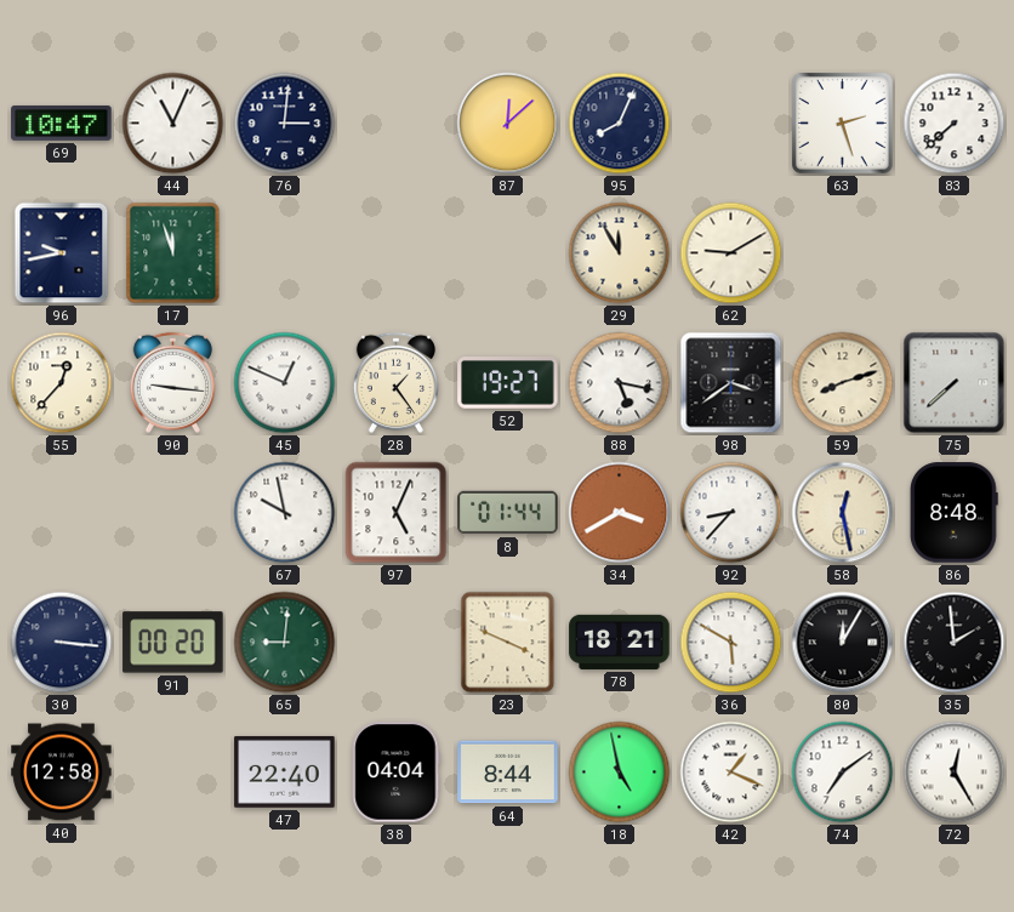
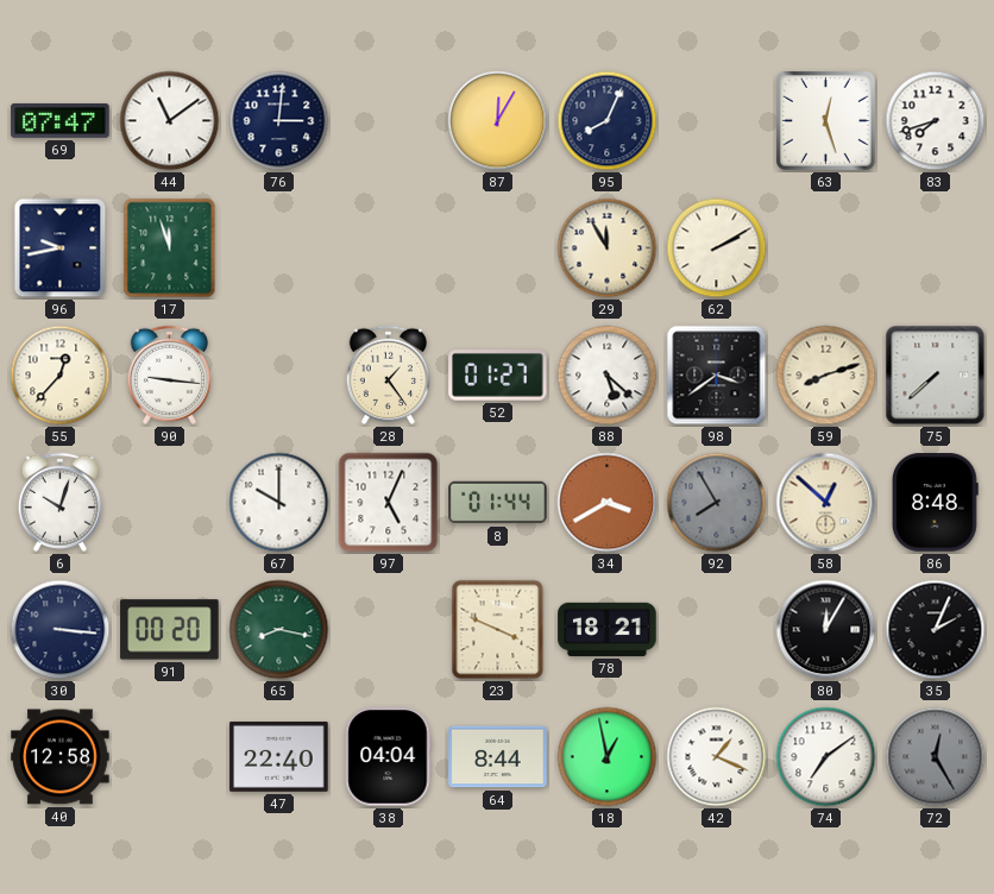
69: 10:47 -> 07:47 (61, 120)
44: 11:04 -> 11:09 (170, 121)
87: 12:08 -> 12:05 (498, 121)
63: 2:27 -> 12:27 (826, 121)
83: 7:38 -> 7:42 (936, 121)
62: 9:10 -> 2:10 (717, 248)
45: 12:49 -> none (285, 383)
52: 19:27 -> 01:27 (498, 376)
88: 5:17 -> 5:22 (608, 376)
6: none -> 10:03 (59, 502)
67: 9:58 -> 10:00 (279, 503)
92: 8:37 -> 7:55 (717, 503)
92 dial: white -> grey (717, 503)
58: 12:28 -> 12:52 (826, 503)
65: 9:01 -> 8:17 (279, 630)
36: 5:50 -> none (731, 643)
35: 1:59 -> 2:04 (936, 630)
18: 4:58 -> 12:58 (608, 757)
72 dial: white -> grey (936, 757)
